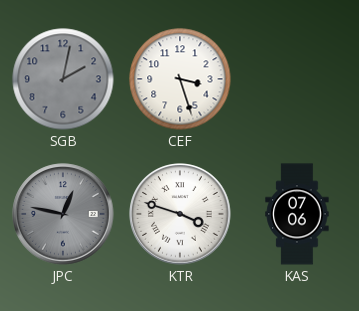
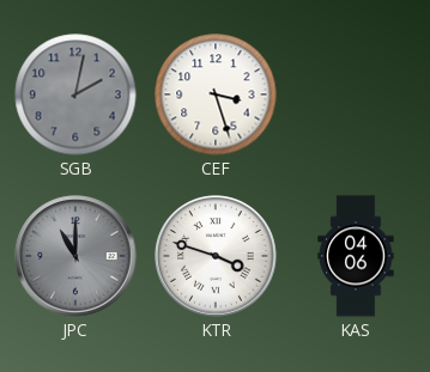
JPC: 12:47 -> 11:00 (75, 256)
KAS: 07:06 -> 04:06 (356, 256)
